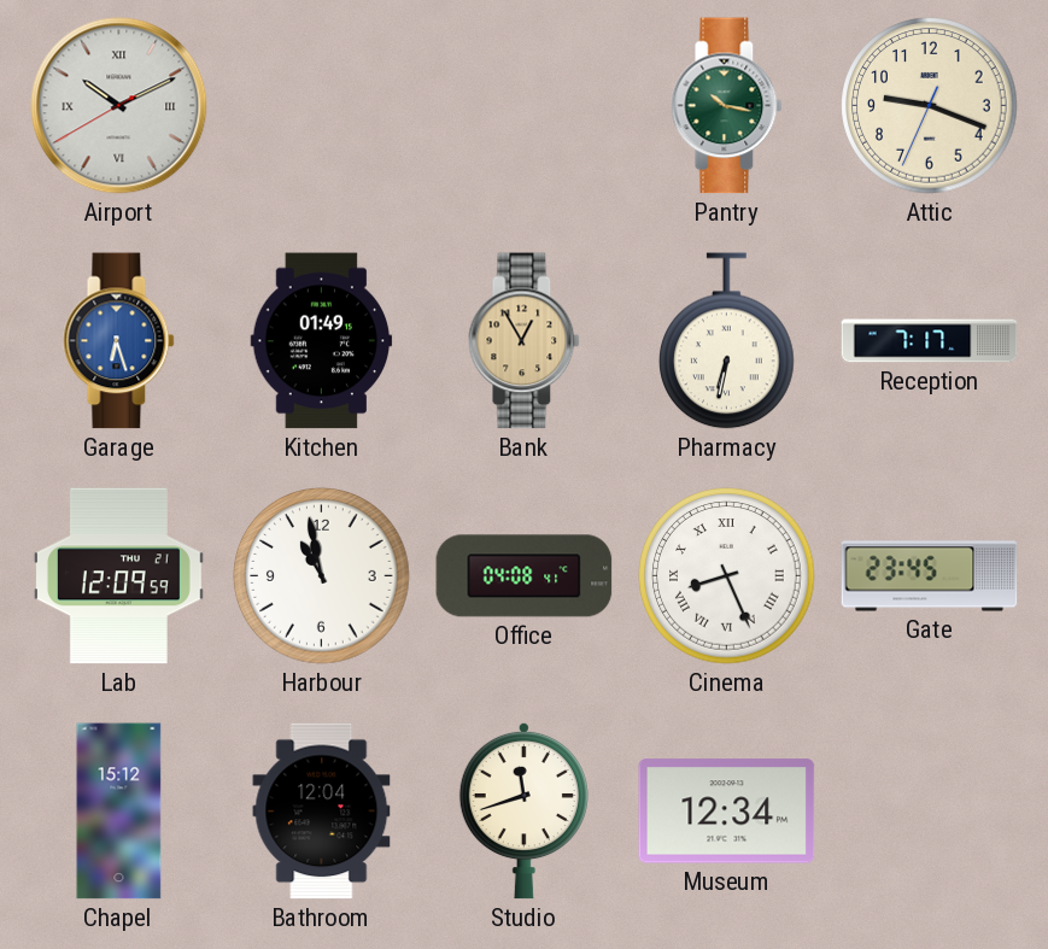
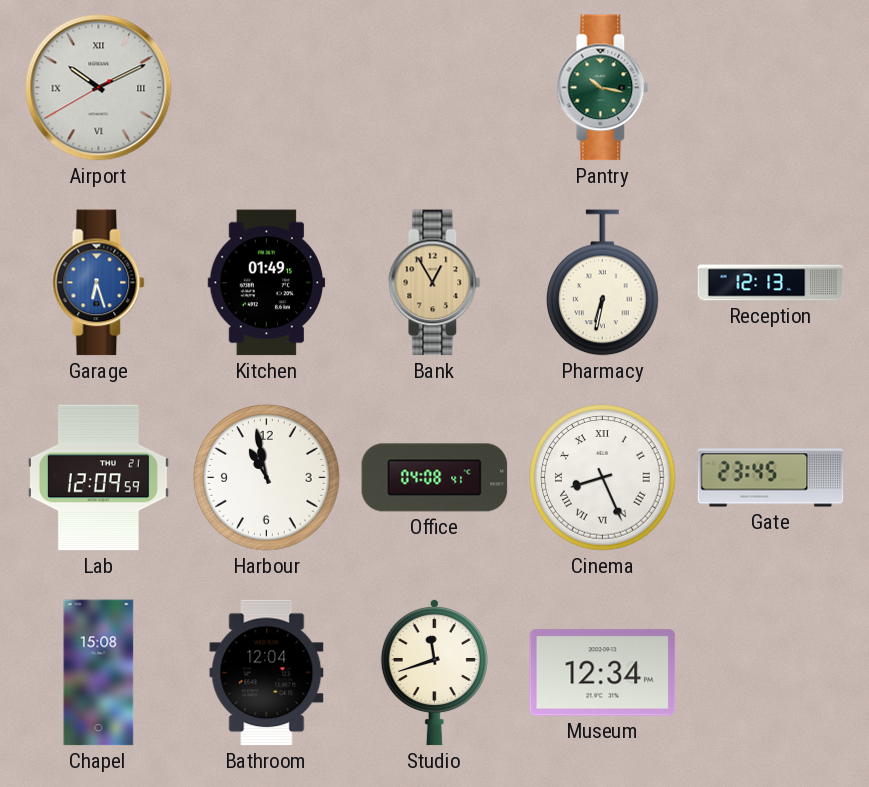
Attic: 9:18 -> none (930, 106)
Reception: 7:17 -> 12:13 (771, 283)
Chapel: 15:12 -> 15:08 (99, 673)
